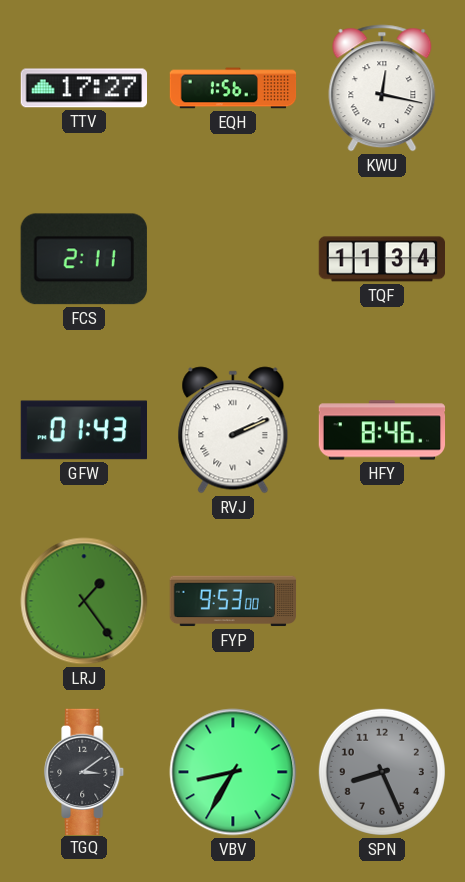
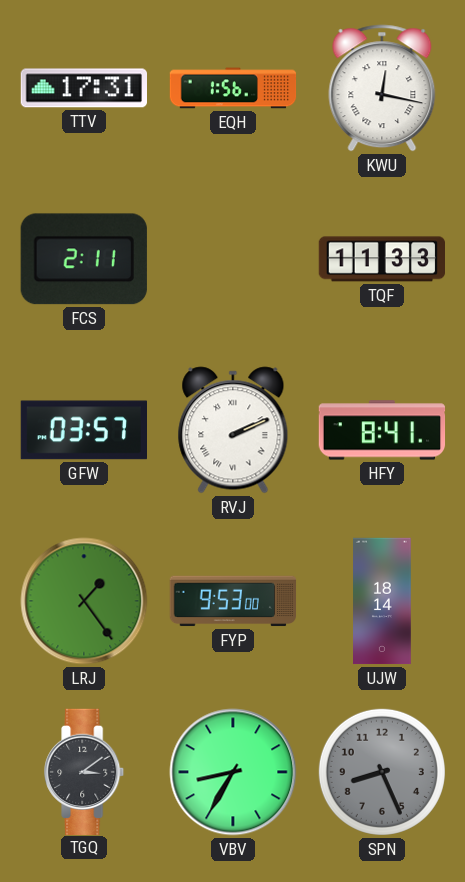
TTV: 17:27 -> 17:31 (83, 88)
TQF: 11:34 -> 11:33 (382, 259)
GFW: 01:43 -> 03:57 (83, 430)
HFY: 8:46 -> 8:41 (382, 430)
UJW: none -> 18:14 (383, 601)
